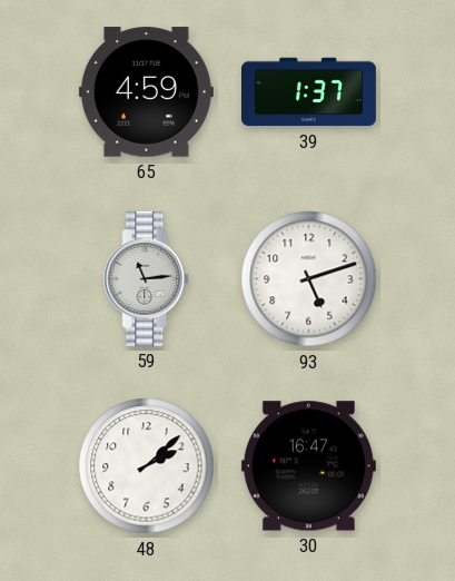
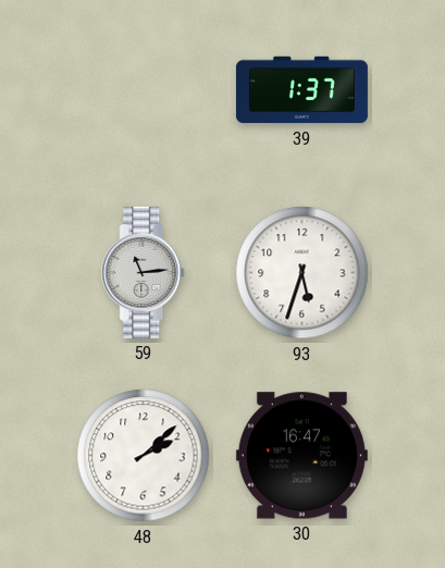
65: 4:59 -> none (146, 92)
93: 5:12 -> 5:33 (302, 273)
